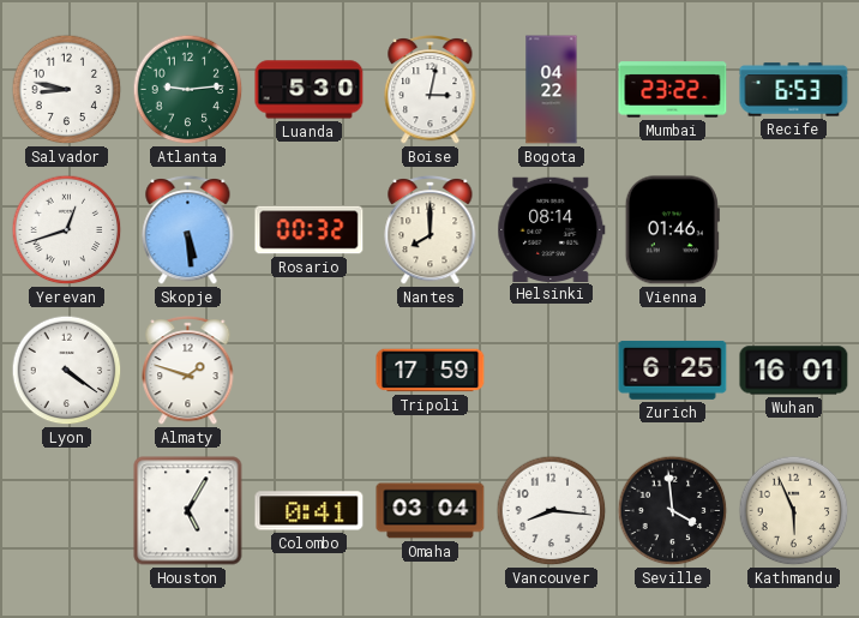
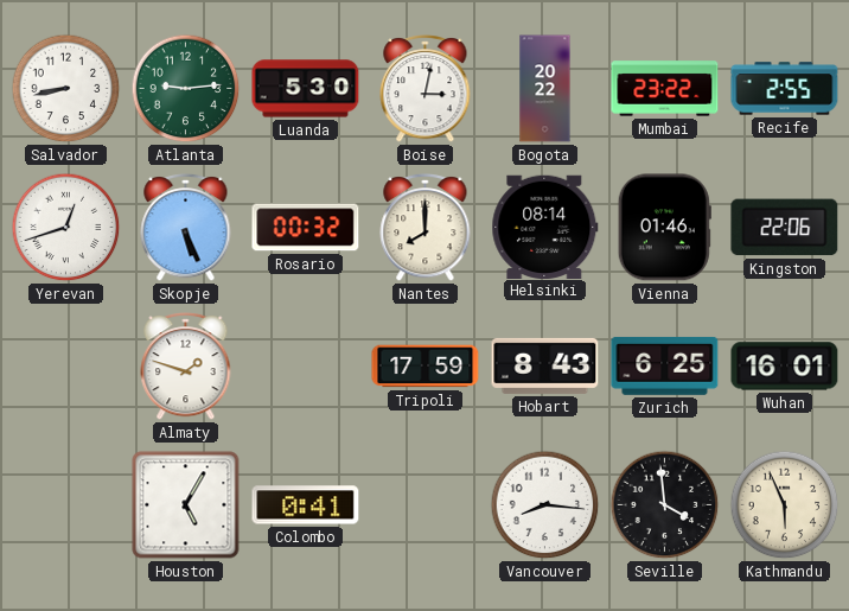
Salvador: 8:47 -> 8:43 (66, 89)
Bogota: 04:22 -> 20:22 (545, 89)
Recife: 6:53 -> 2:55 (785, 89)
Skopje: 5:29 -> 5:26 (186, 228)
Kingston: none -> 22:06 (785, 228)
Lyon: 4:21 -> none (67, 371)
Hobart: none -> 8:43 (545, 365)
Omaha: 03:04 -> none (431, 511)
